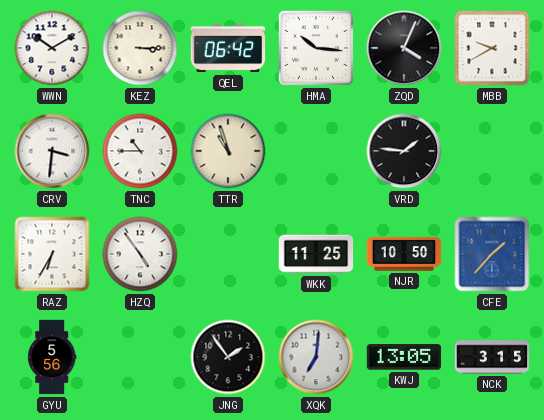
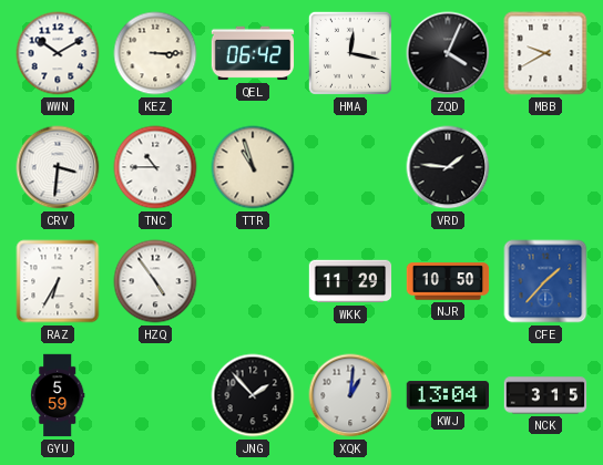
HMA: 10:16 -> 12:17 (350, 53)
WKK: 11:25 -> 11:29 (350, 281)
GYU: 5:56 -> 5:59 (58, 395)
JNG: 1:54 -> 1:53 (253, 395)
XQK: 7:01 -> 1:01 (350, 395)
KWJ: 13:05 -> 13:04 (448, 395)
